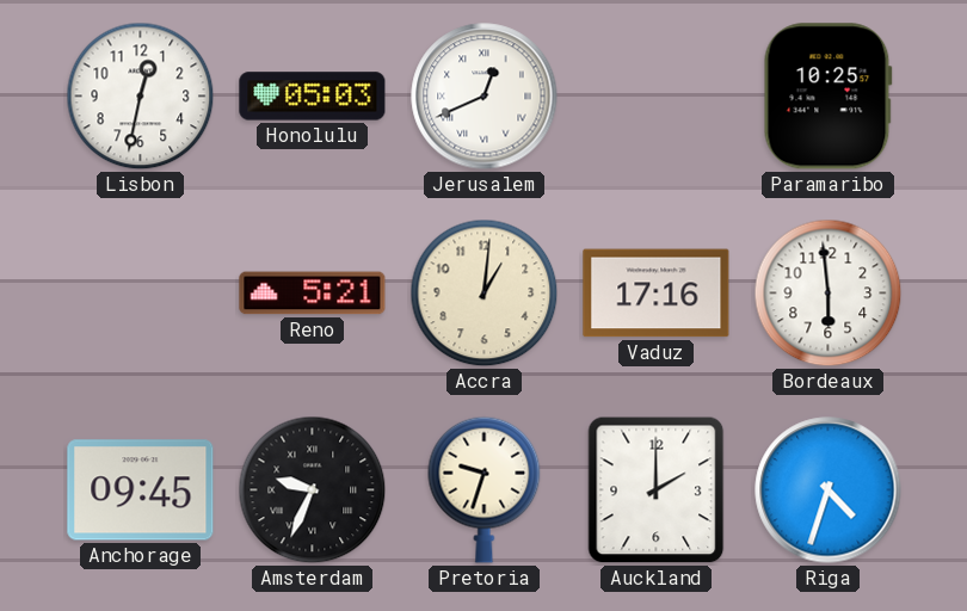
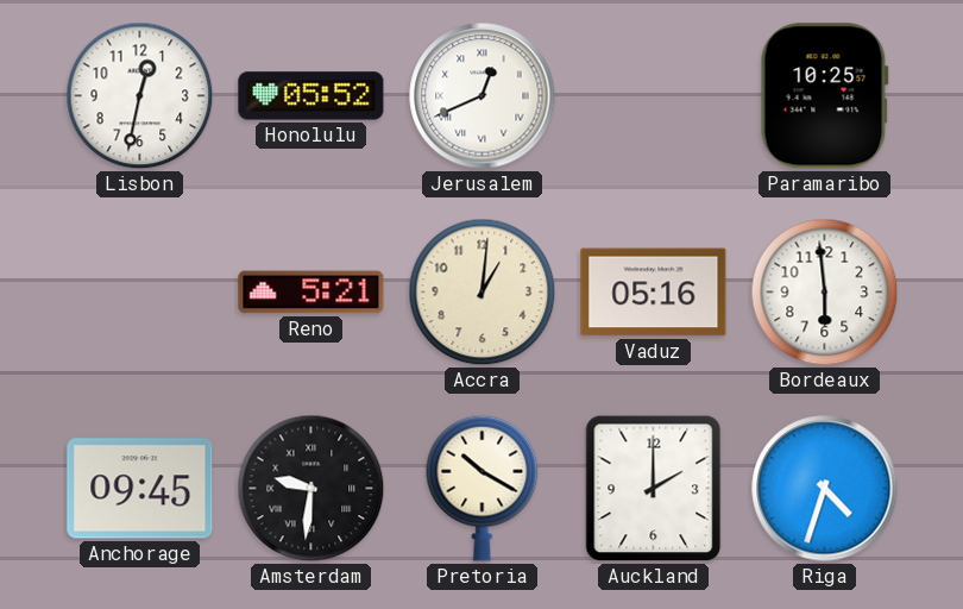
Honolulu: 05:03 -> 05:52 (311, 96)
Vaduz: 17:16 -> 05:16 (654, 293)
Amsterdam: 9:34 -> 9:31 (311, 489)
Pretoria: 9:33 -> 10:20 (483, 488)
